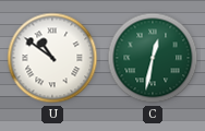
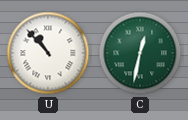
U: 10:51 -> 10:53 (48, 53)
